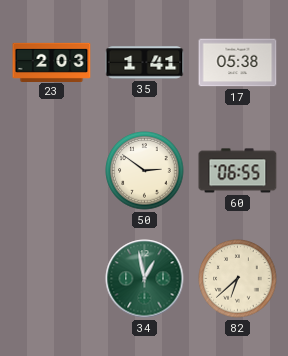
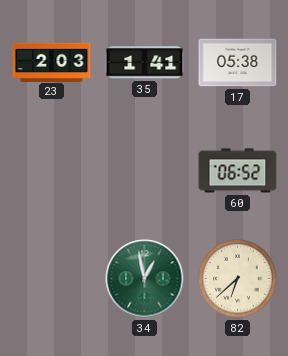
50: 2:51 -> none (145, 171)
60: 06:55 -> 06:52 (238, 171)
